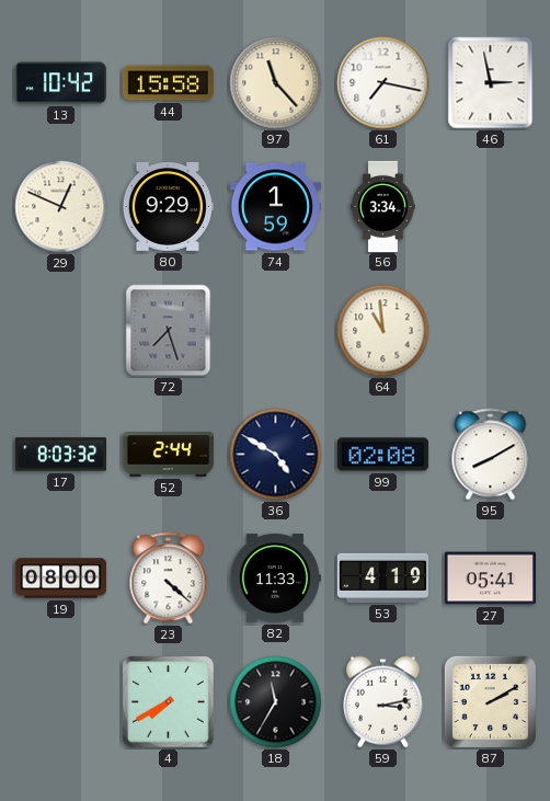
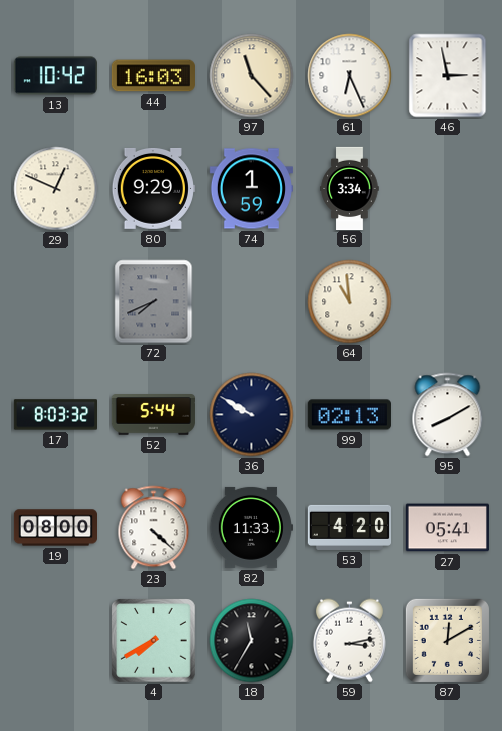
44: 15:58 -> 16:03 (153, 76)
61: 7:17 -> 6:26 (350, 76)
72: 7:27 -> 7:41 (154, 302)
52: 2:44 -> 5:44 (153, 415)
36: 4:50 -> 9:50 (252, 415)
99: 02:08 -> 02:13 (349, 415)
53: 4:19 -> 4:20 (349, 527)
87: 2:10 -> 12:10 (447, 640)
